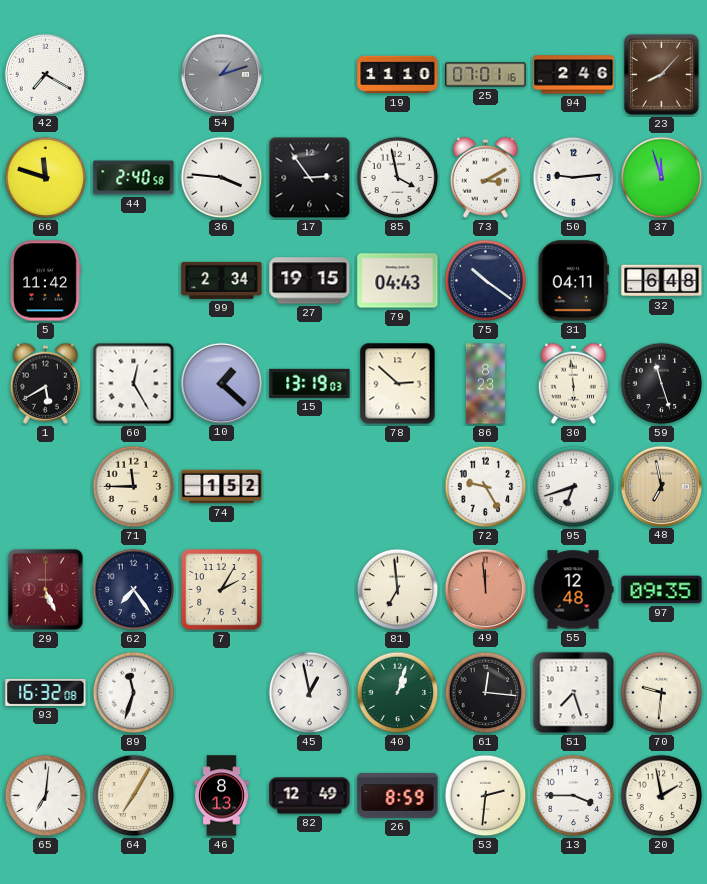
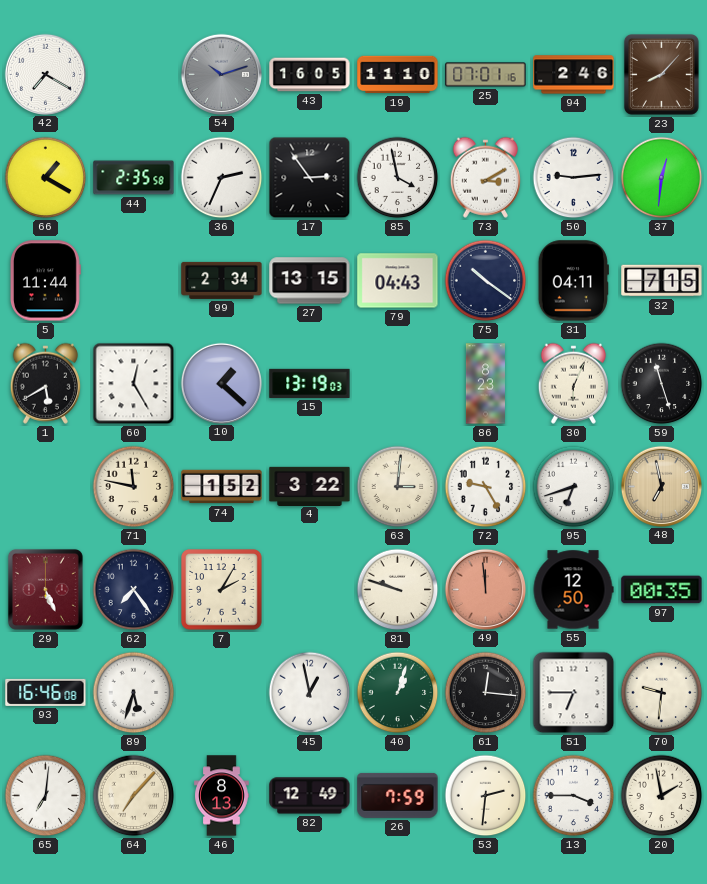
54: 1:12 -> 10:12 (221, 74)
43: none -> 16:05 (310, 75)
66: 11:48 -> 1:20 (46, 178)
44: 2:40 -> 2:35 (134, 178)
36: 3:46 -> 2:34 (222, 178)
37: 11:57 -> 12:31 (662, 178)
5: 11:42 -> 11:44 (45, 281)
27: 19:15 -> 13:15 (310, 281)
32: 6:48 -> 7:15 (662, 281)
78: 2:52 -> none (398, 384)
30: 5:59 -> 6:04 (573, 383)
71: 11:45 -> 11:47 (134, 487)
4: none -> 3:22 (310, 486)
63: none -> 3:01 (398, 487)
81: 6:59 -> 9:48 (398, 590)
55: 12:48 -> 12:50 (573, 590)
97: 09:35 -> 00:35 (662, 590)
93: 16:32 -> 16:46 (46, 692)
89: 11:33 -> 5:33 (134, 693)
51: 7:27 -> 6:45 (574, 693)
64: 7:05 -> 7:07 (134, 796)
26: 8:59 -> 7:59 (398, 795)
